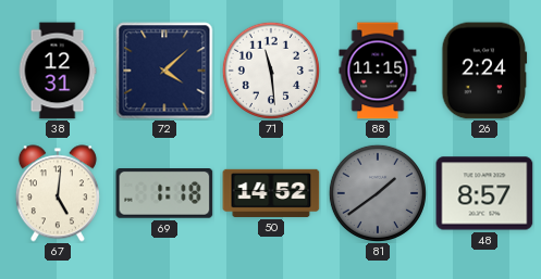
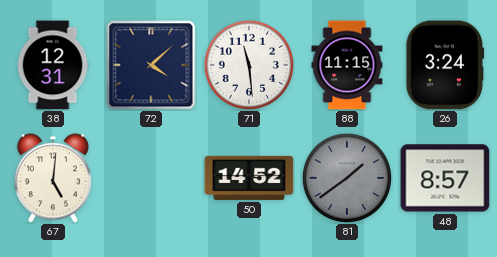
26: 2:24 -> 3:24 (445, 65)
69: 1:18 -> none (164, 194)
